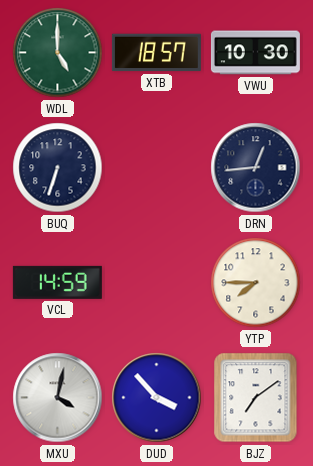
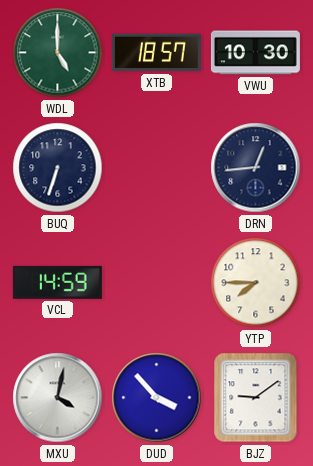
BJZ: 7:09 -> 9:09 (256, 398)
